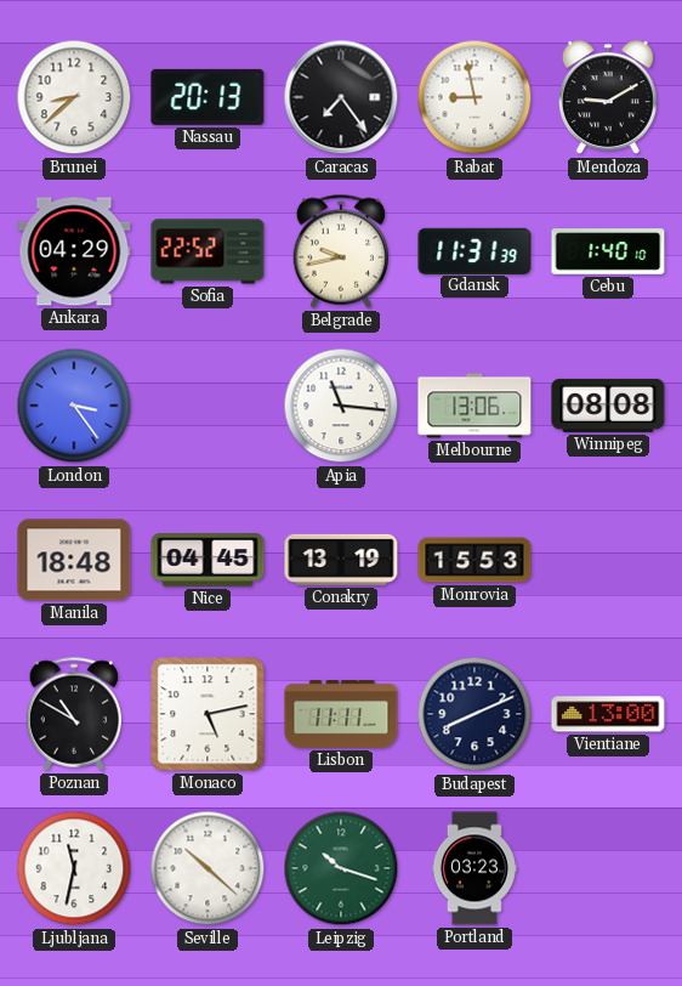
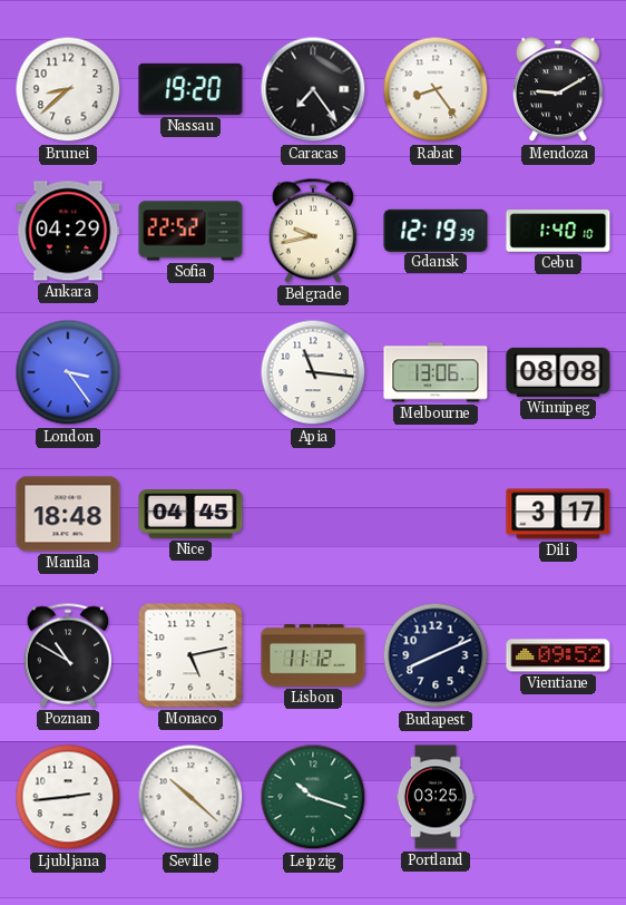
Nassau: 20:13 -> 19:20 (190, 89)
Rabat: 8:58 -> 8:24 (436, 89)
Gdansk: 11:31 -> 12:19 (436, 230)
Conakry: 13:19 -> none (341, 560)
Monrovia: 15:53 -> none (474, 560)
Dili: none -> 3:17 (558, 514)
Lisbon: 11:11 -> 11:12 (313, 656)
Vientiane: 13:00 -> 09:52 (558, 655)
Ljubljana: 11:32 -> 2:44 (68, 797)
Portland: 03:23 -> 03:25 (436, 797)
